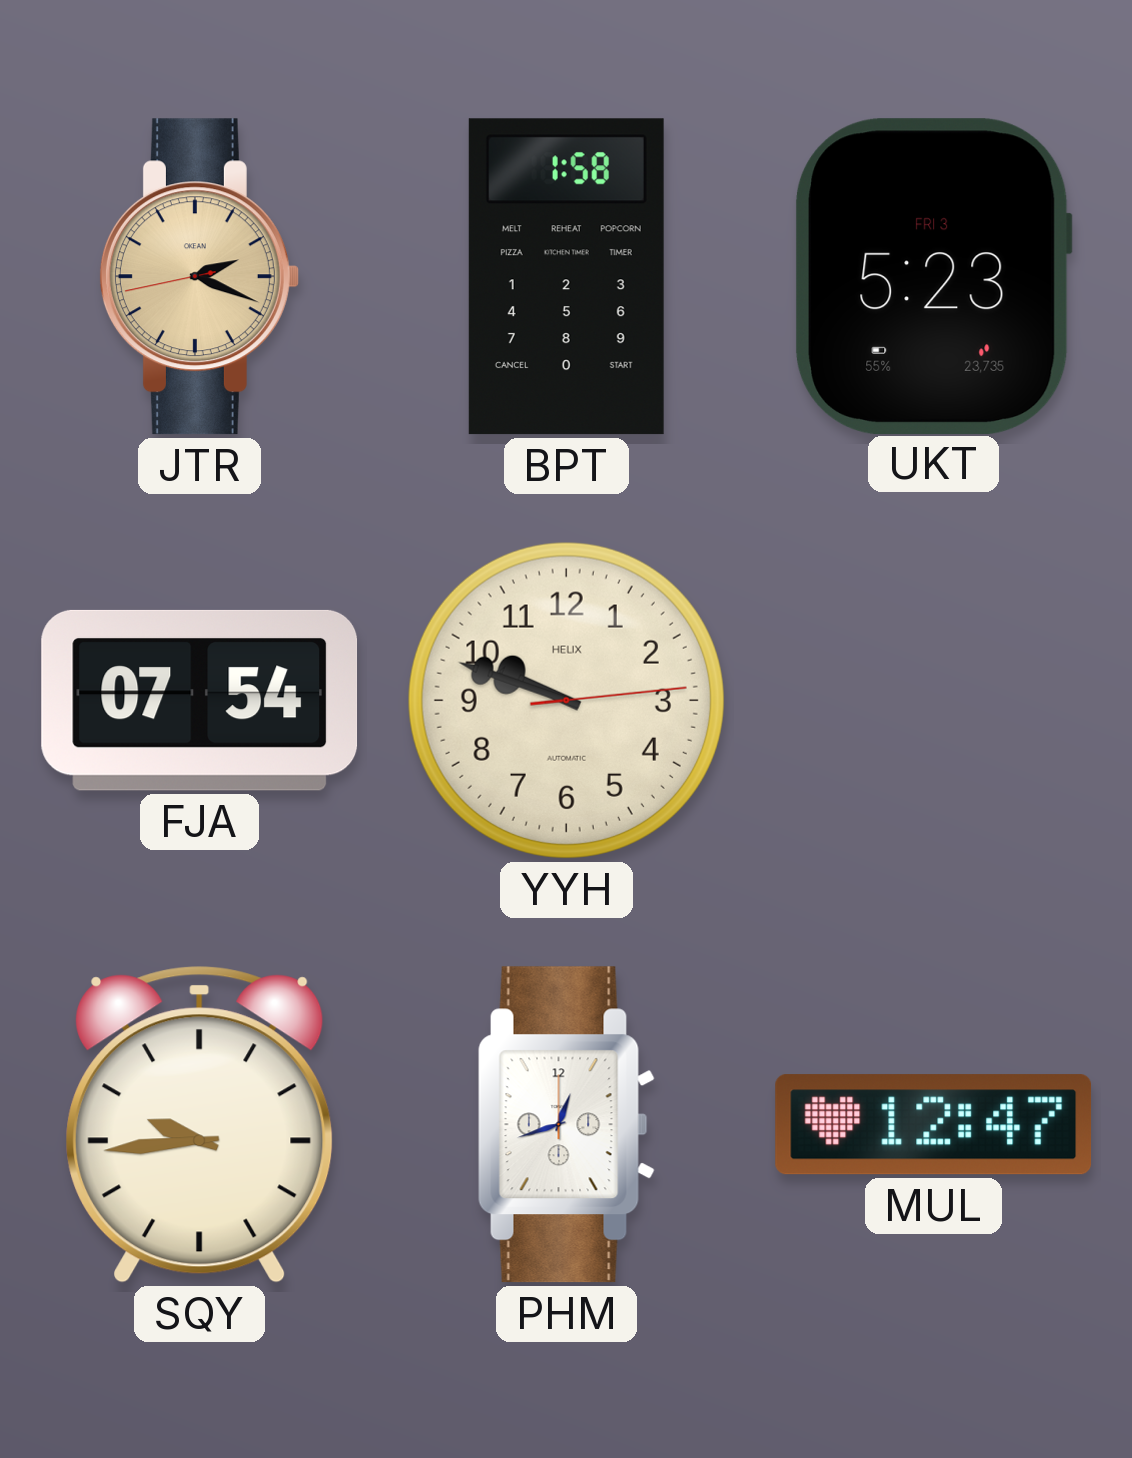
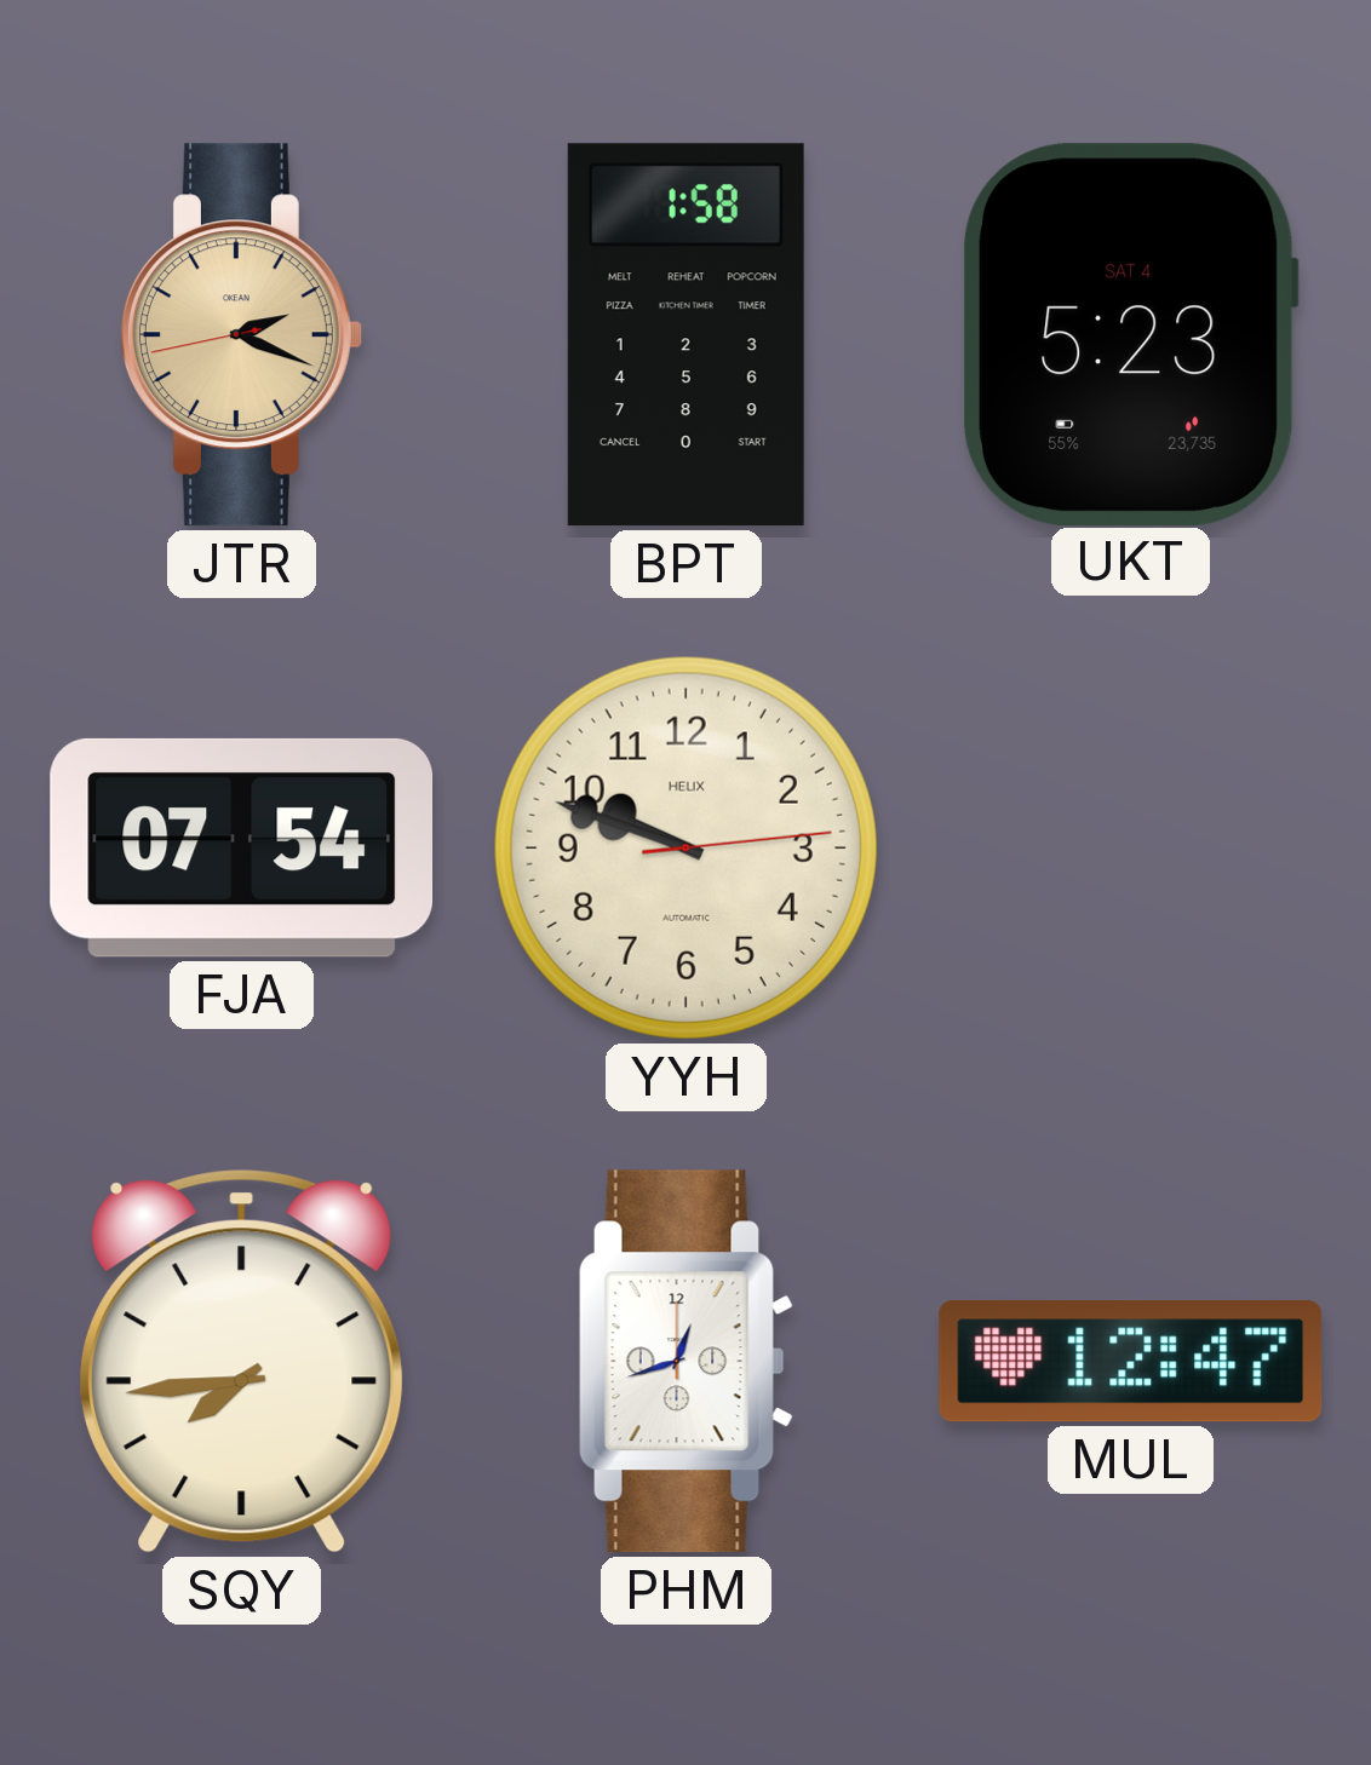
UKT date: FRI 3 -> SAT 4 (1131, 334)
SQY: 9:44 -> 7:44 (242, 1362)
